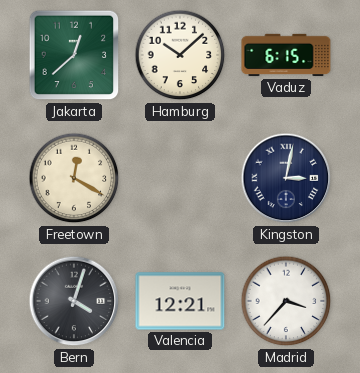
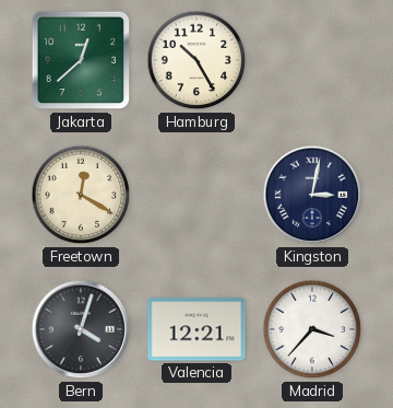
Hamburg: 10:08 -> 10:25 (196, 60)
Vaduz: 6:15 -> none (286, 55)
